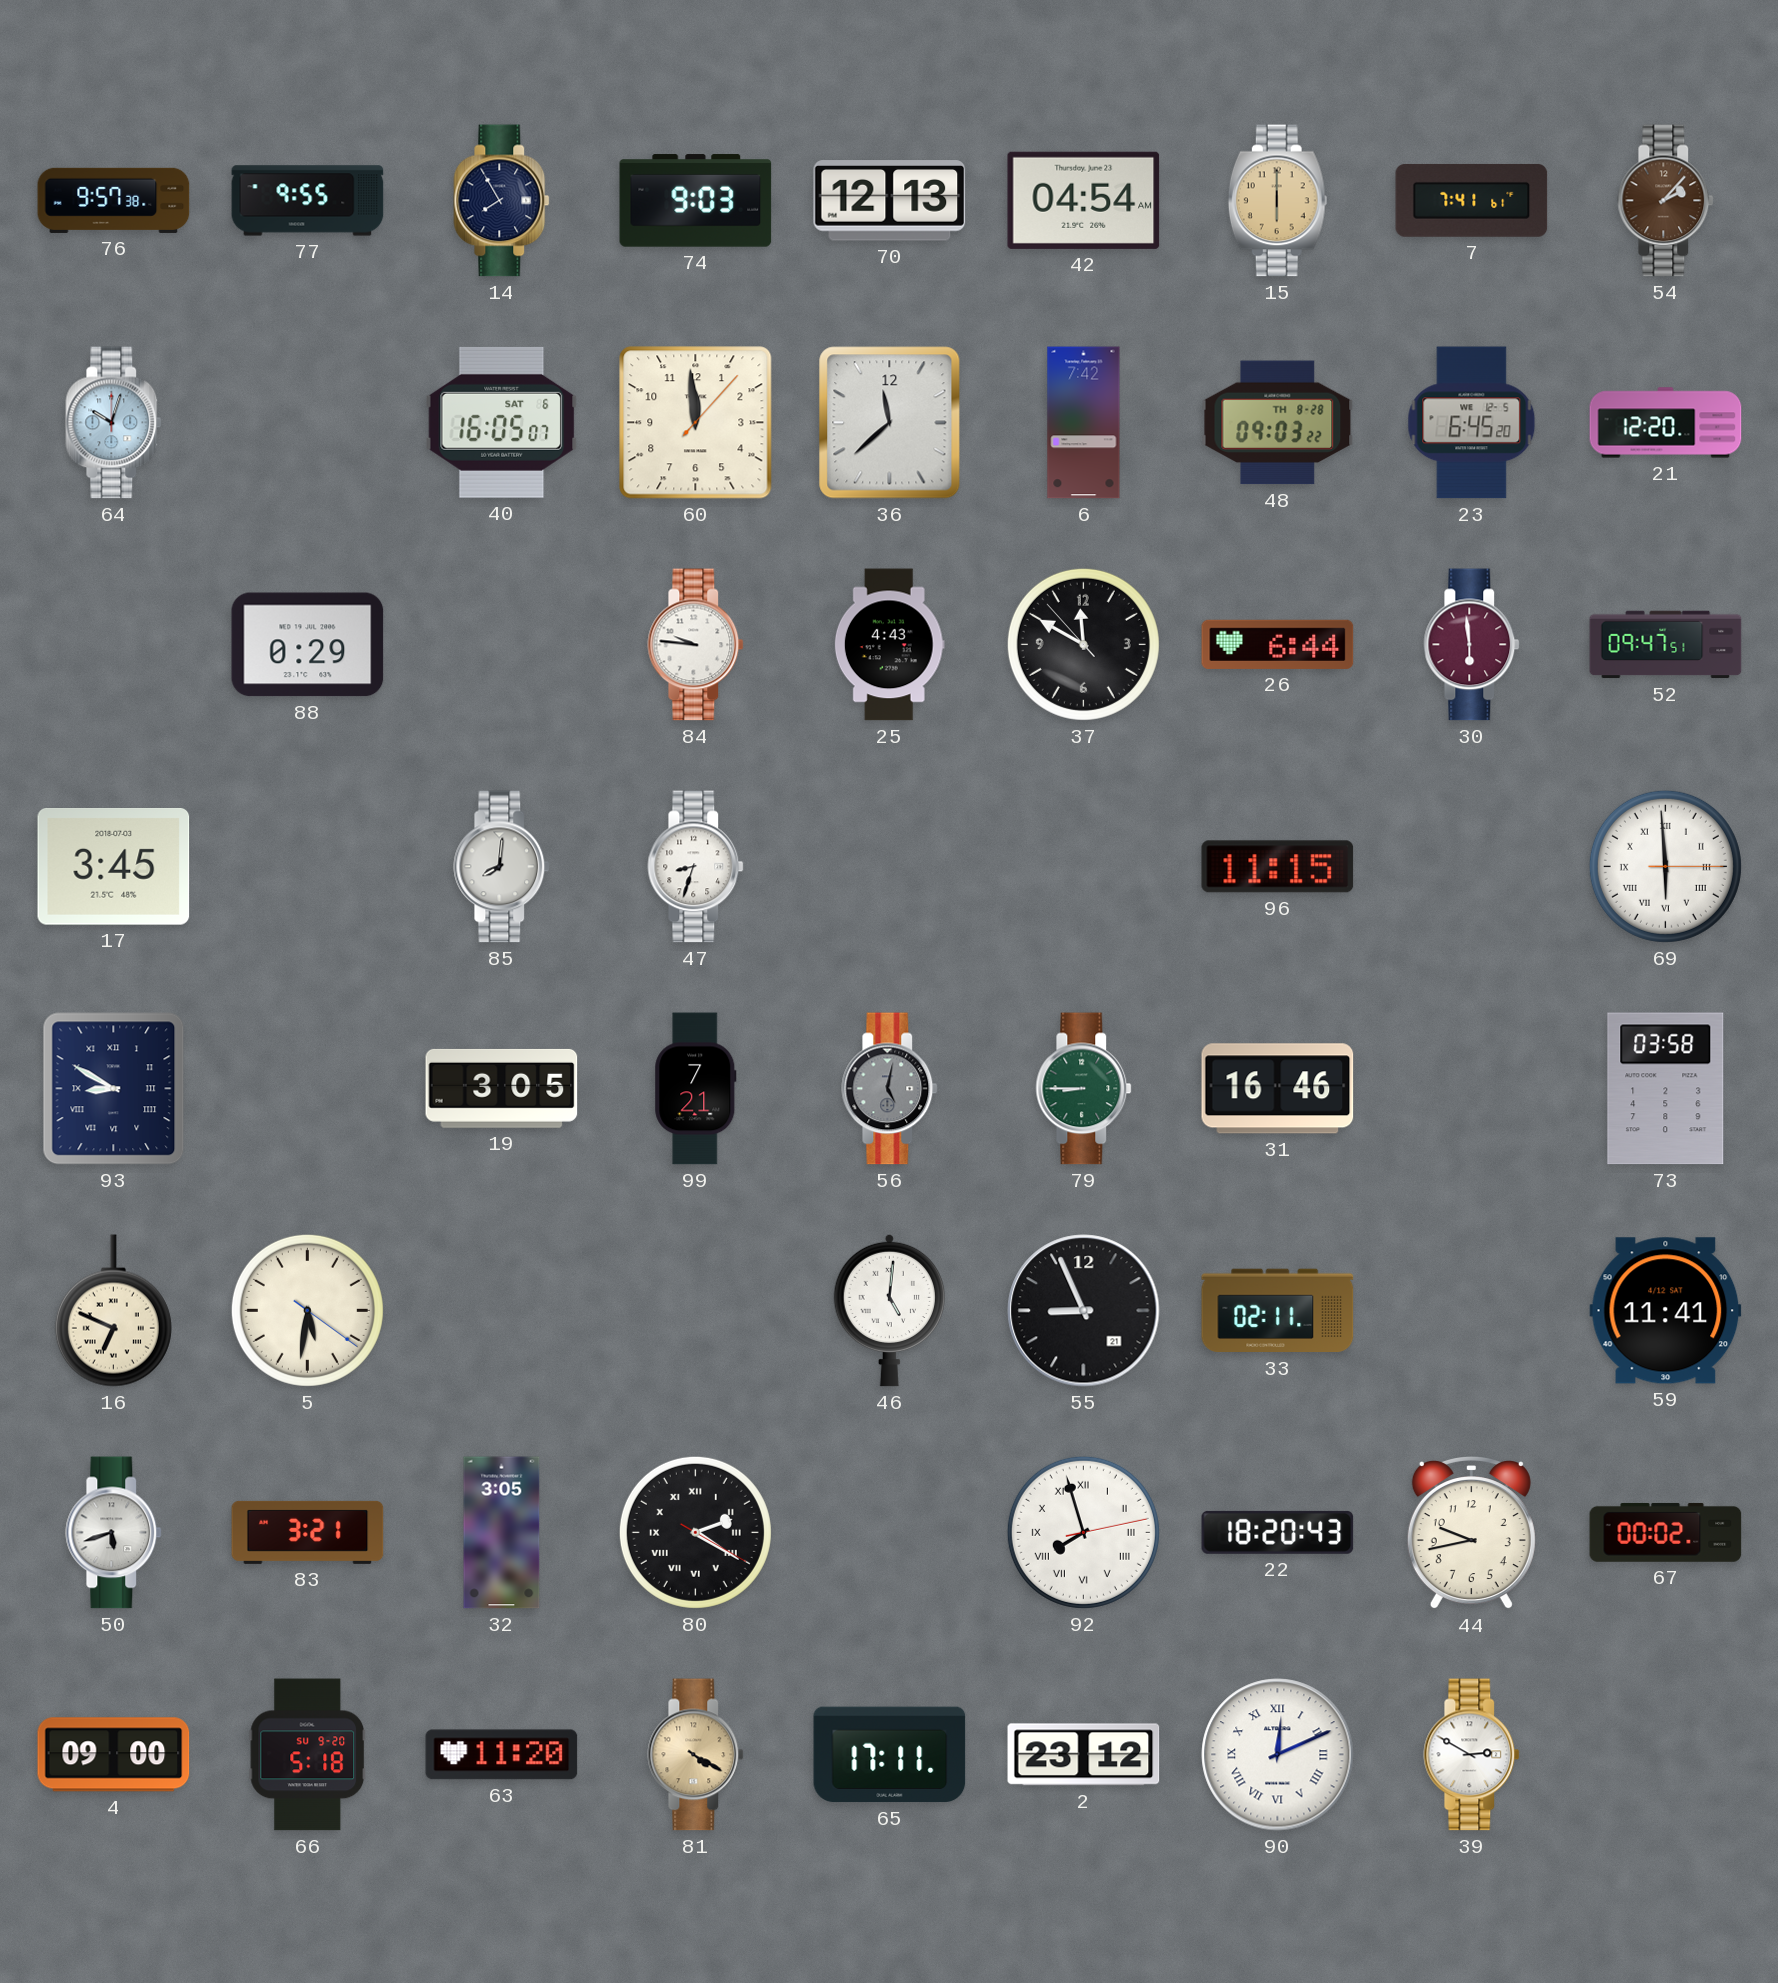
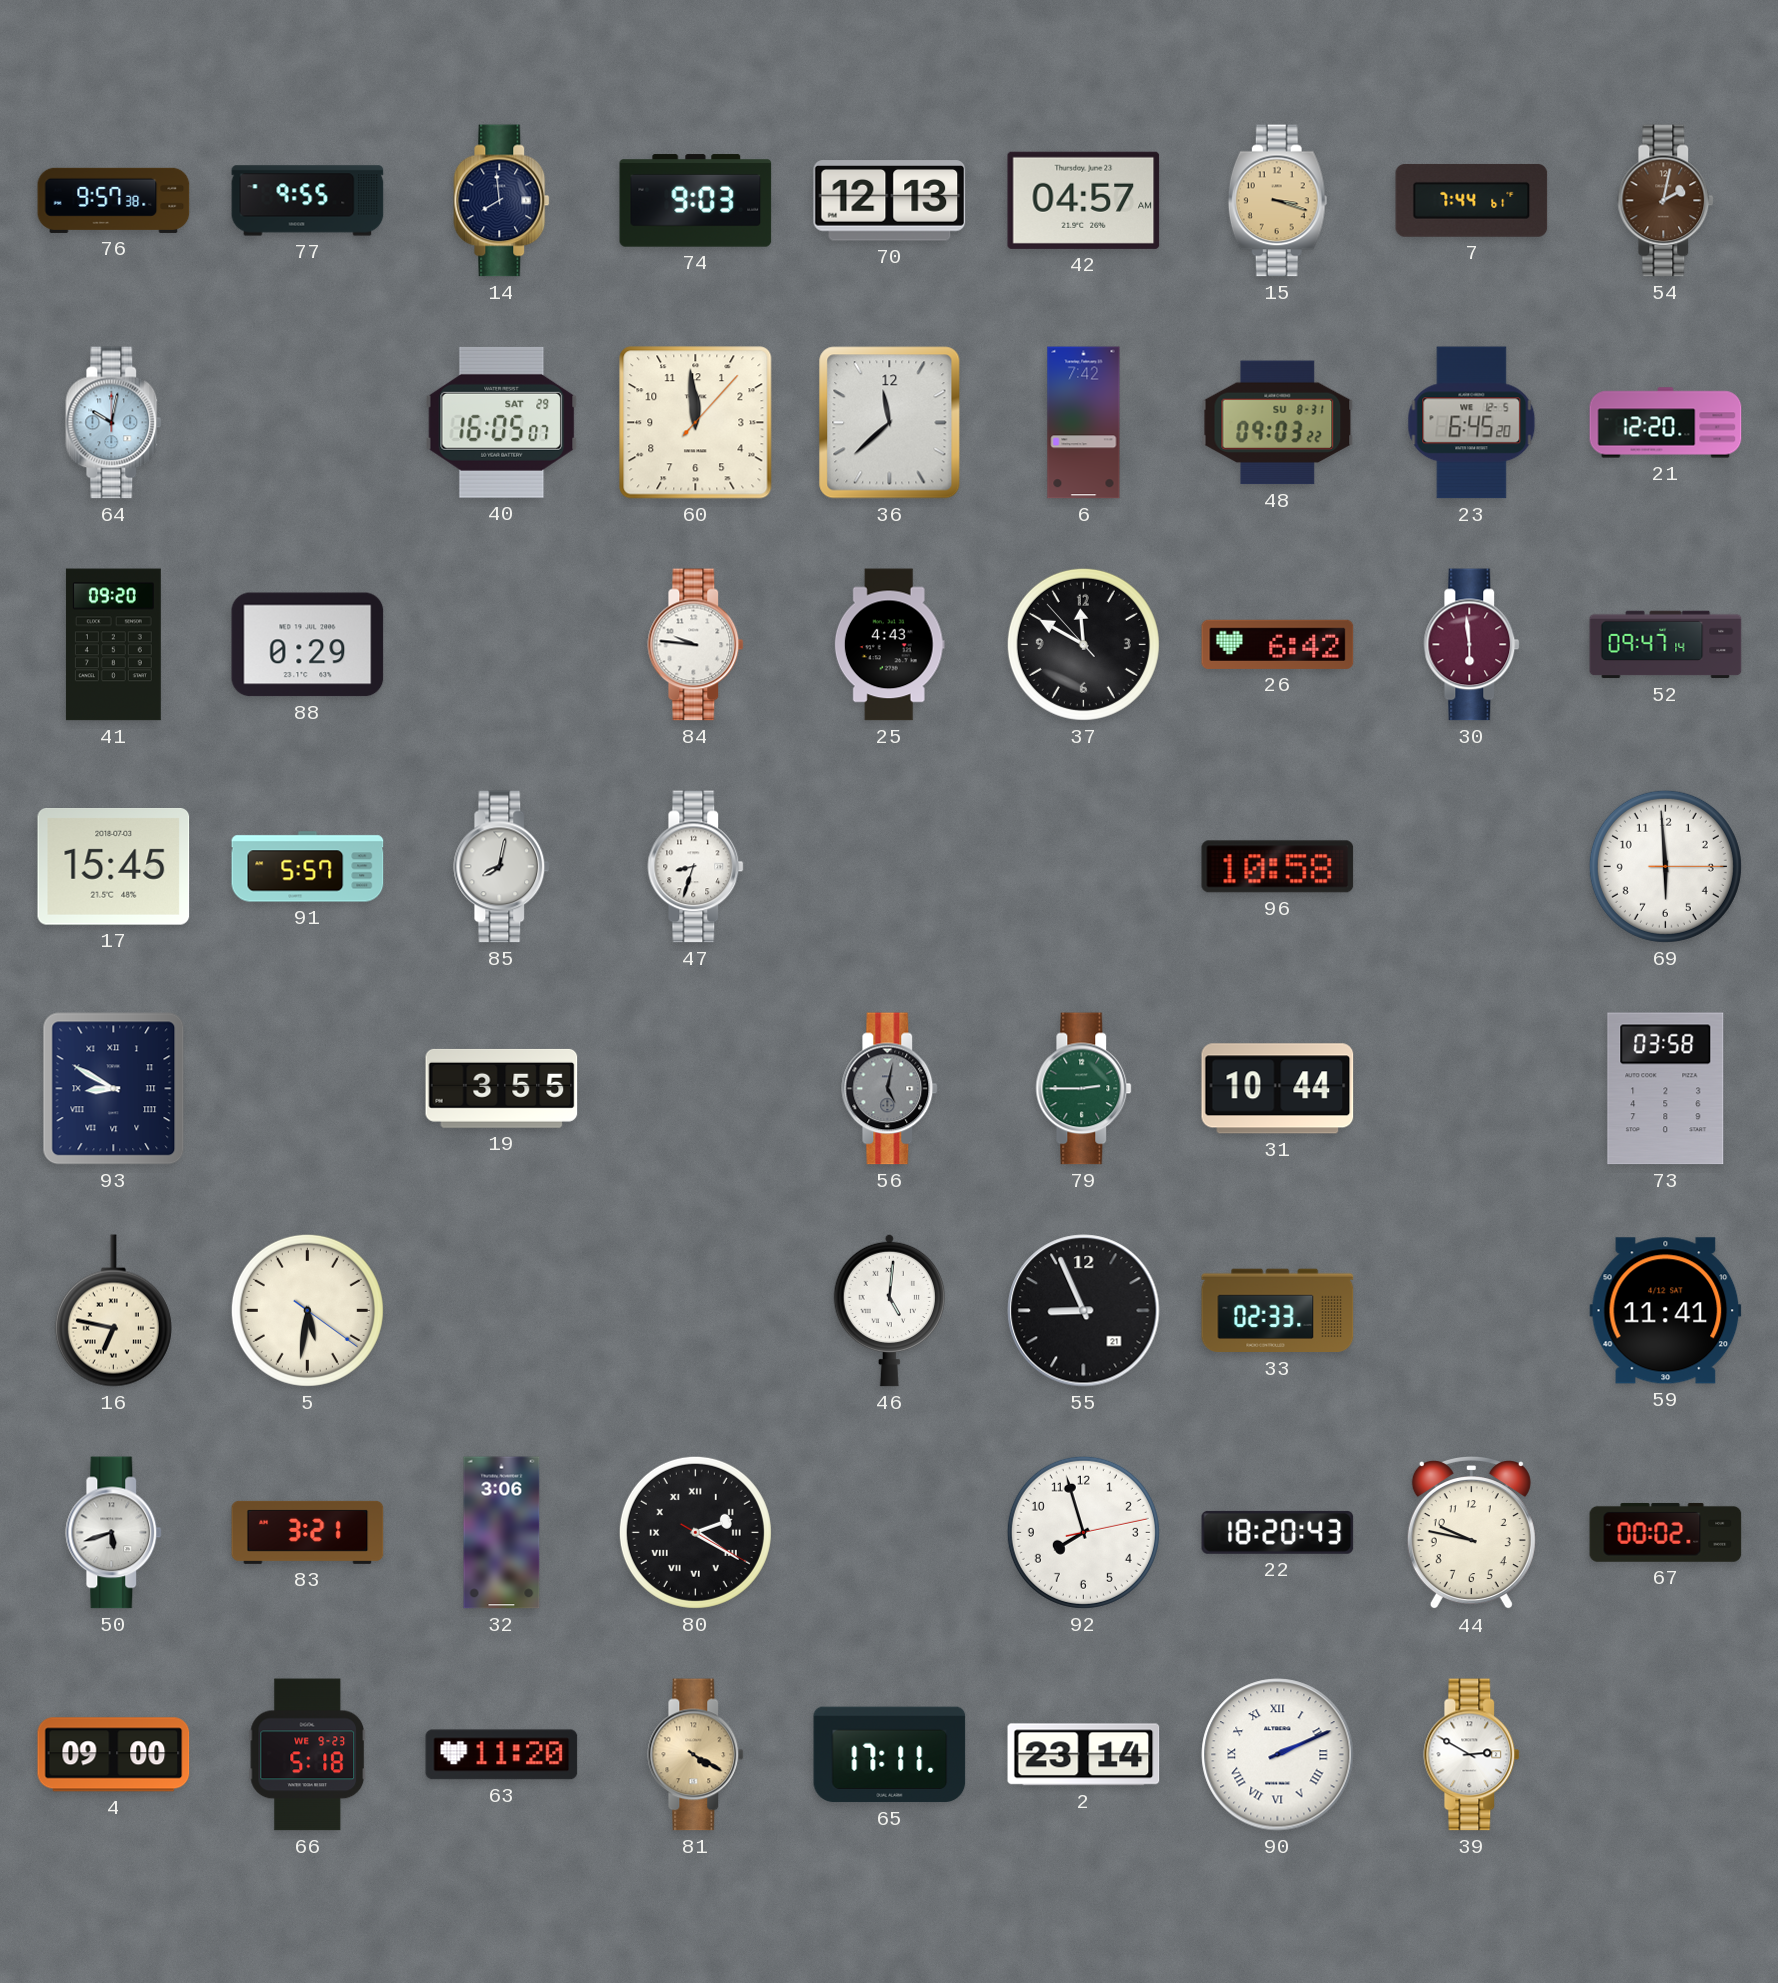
14: 7:55 -> 7:59 (502, 201)
42: 04:54 -> 04:57 (1084, 200)
15: 6:00 -> 3:18 (1277, 201)
7: 7:41 -> 7:44 (1472, 200)
54: 2:07 -> 2:02 (1666, 201)
64: 10:03 -> 10:02 (114, 423)
40 date: SAT 6 -> SAT 29 (502, 422)
48 date: TH 8-28 -> SU 8-31 (1278, 423)
41: none -> 09:20 (113, 645)
26: 6:44 -> 6:42 (1278, 644)
52: 09:47:51 -> 09:47:14 (1666, 645)
17: 3:45 -> 15:45 (114, 867)
91: none -> 5:57 (308, 867)
85: 8:01 -> 8:02 (502, 867)
96: 11:15 -> 10:58 (1278, 867)
69 numerals: Roman -> Arabic (1665, 866)
19: 3:05 -> 3:55 (502, 1088)
99: 7:21 -> none (696, 1089)
79: 8:45 -> 2:45 (1084, 1089)
31: 16:46 -> 10:44 (1278, 1089)
16: 6:49 -> 6:47 (113, 1311)
33: 02:11 -> 02:33 (1278, 1311)
32: 3:05 -> 3:06 (502, 1533)
92 numerals: Roman -> Arabic (1083, 1532)
44: 9:43 -> 9:47 (1471, 1534)
66 date: SU 9-20 -> WE 9-23 (308, 1755)
2: 23:12 -> 23:14 (1084, 1755)
90: 12:11 -> 2:11 (1278, 1755)
